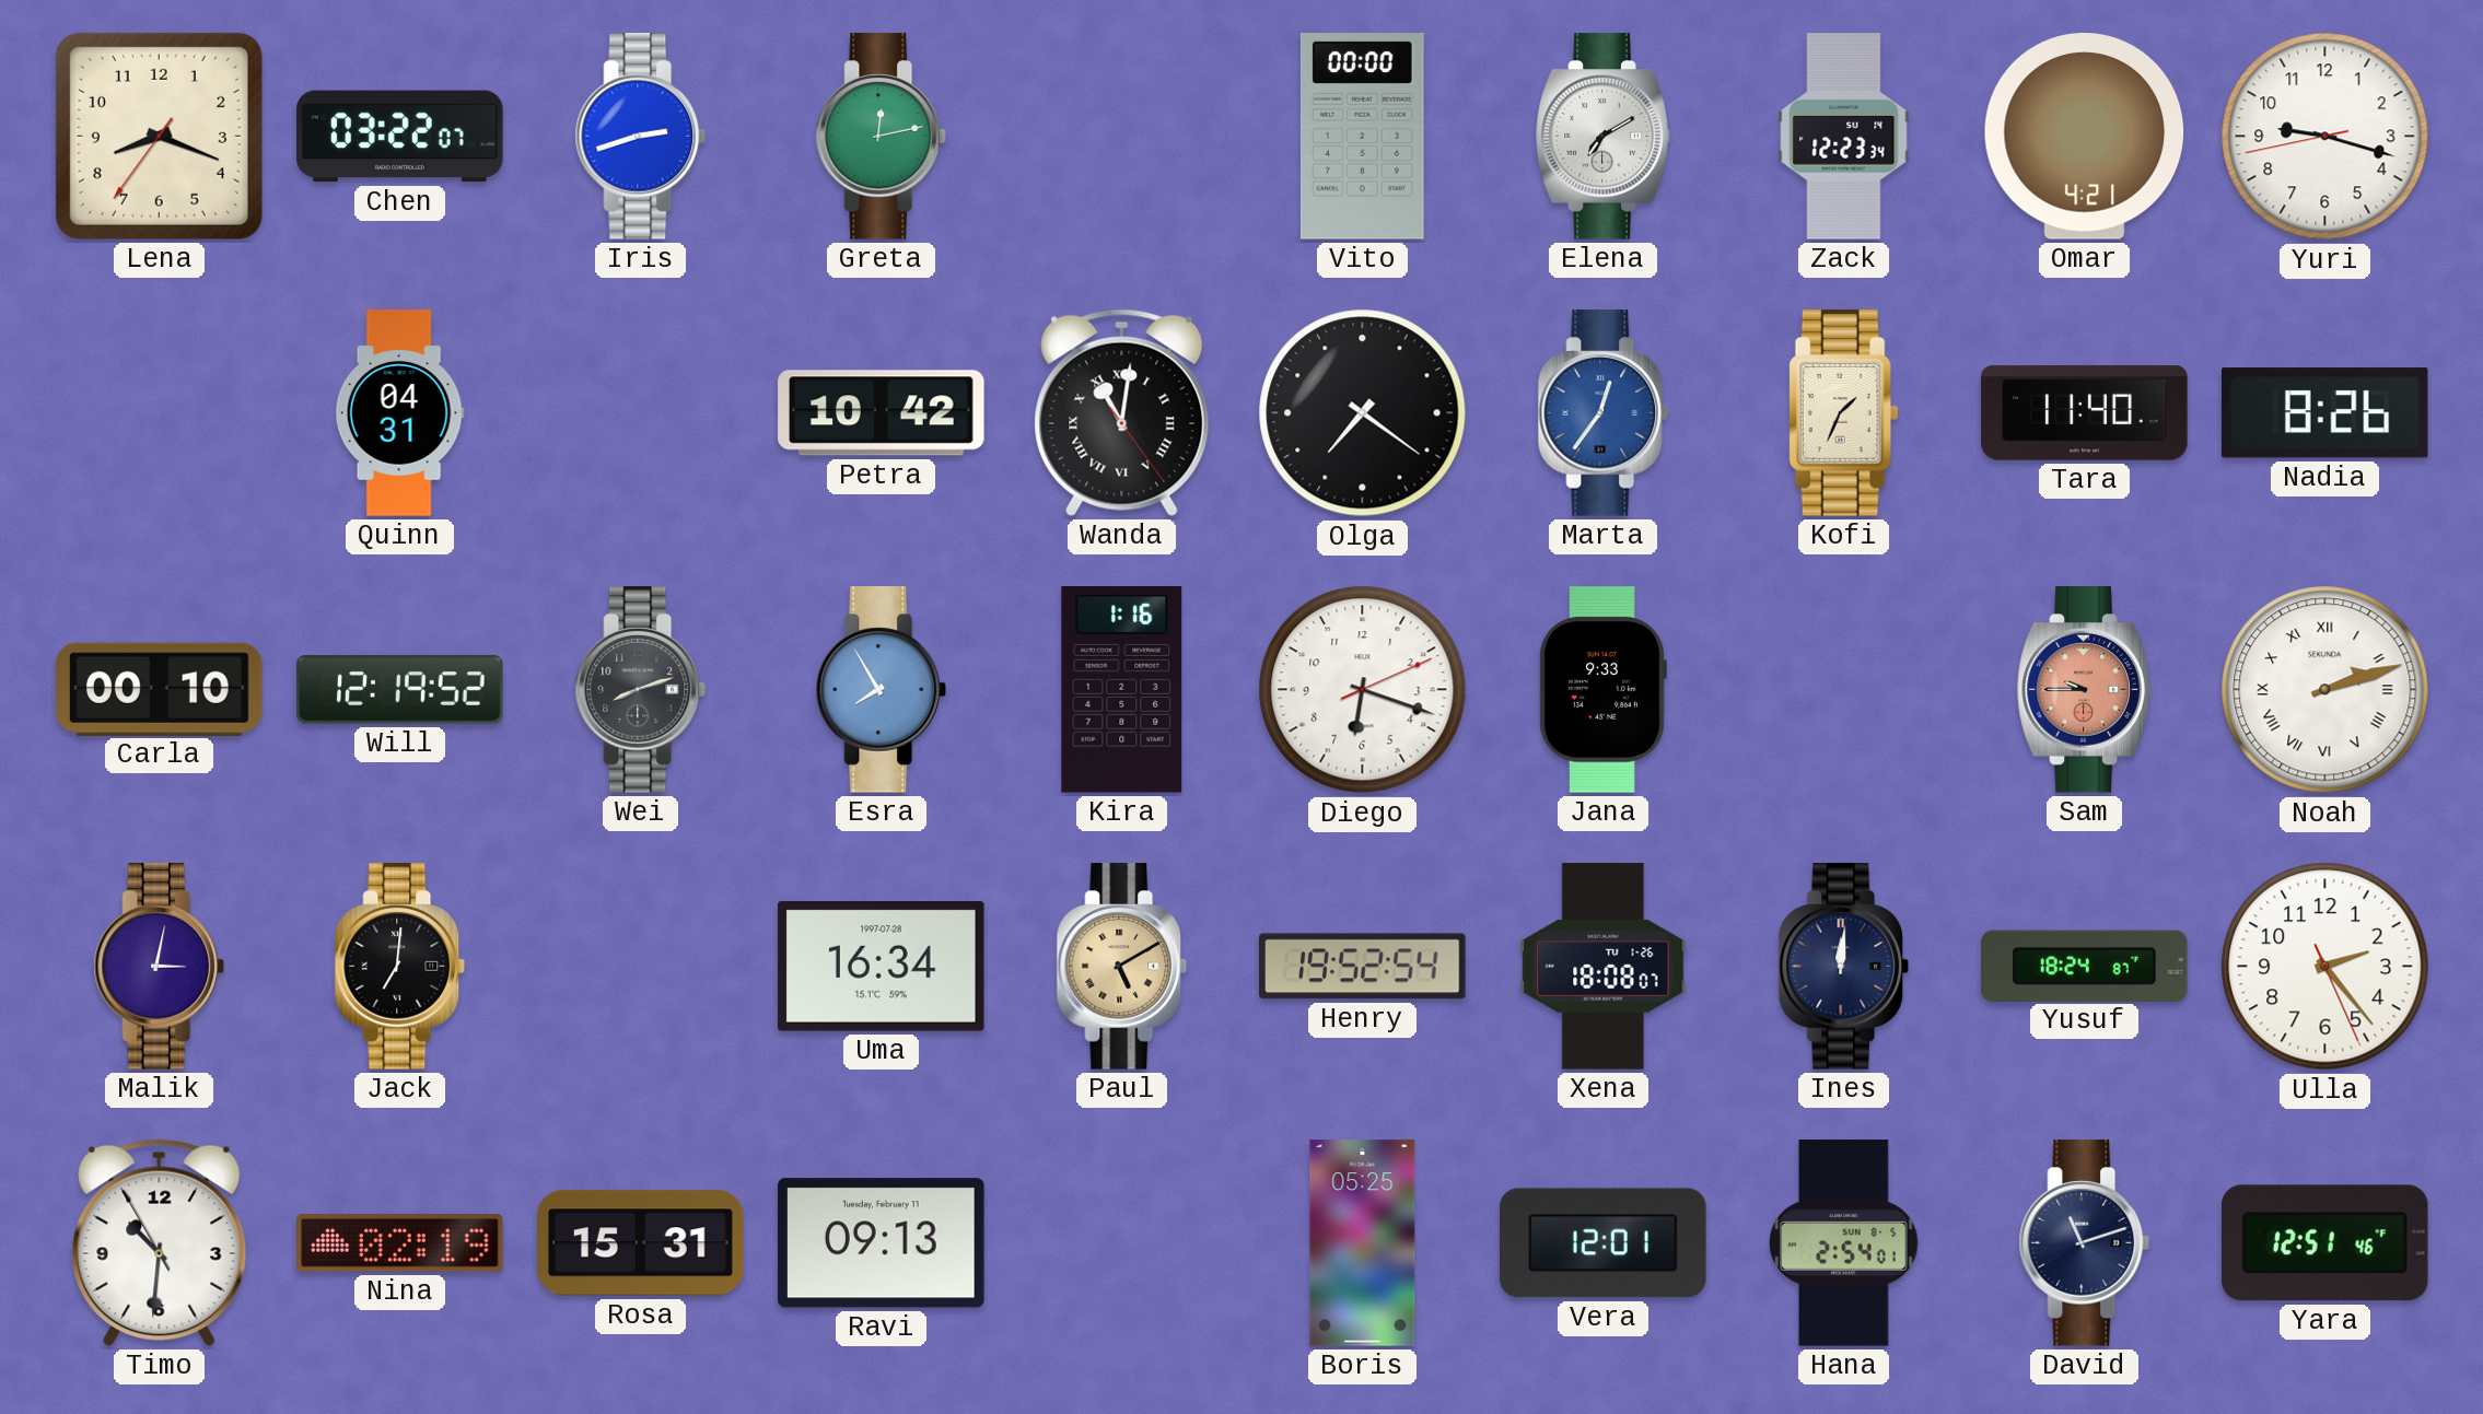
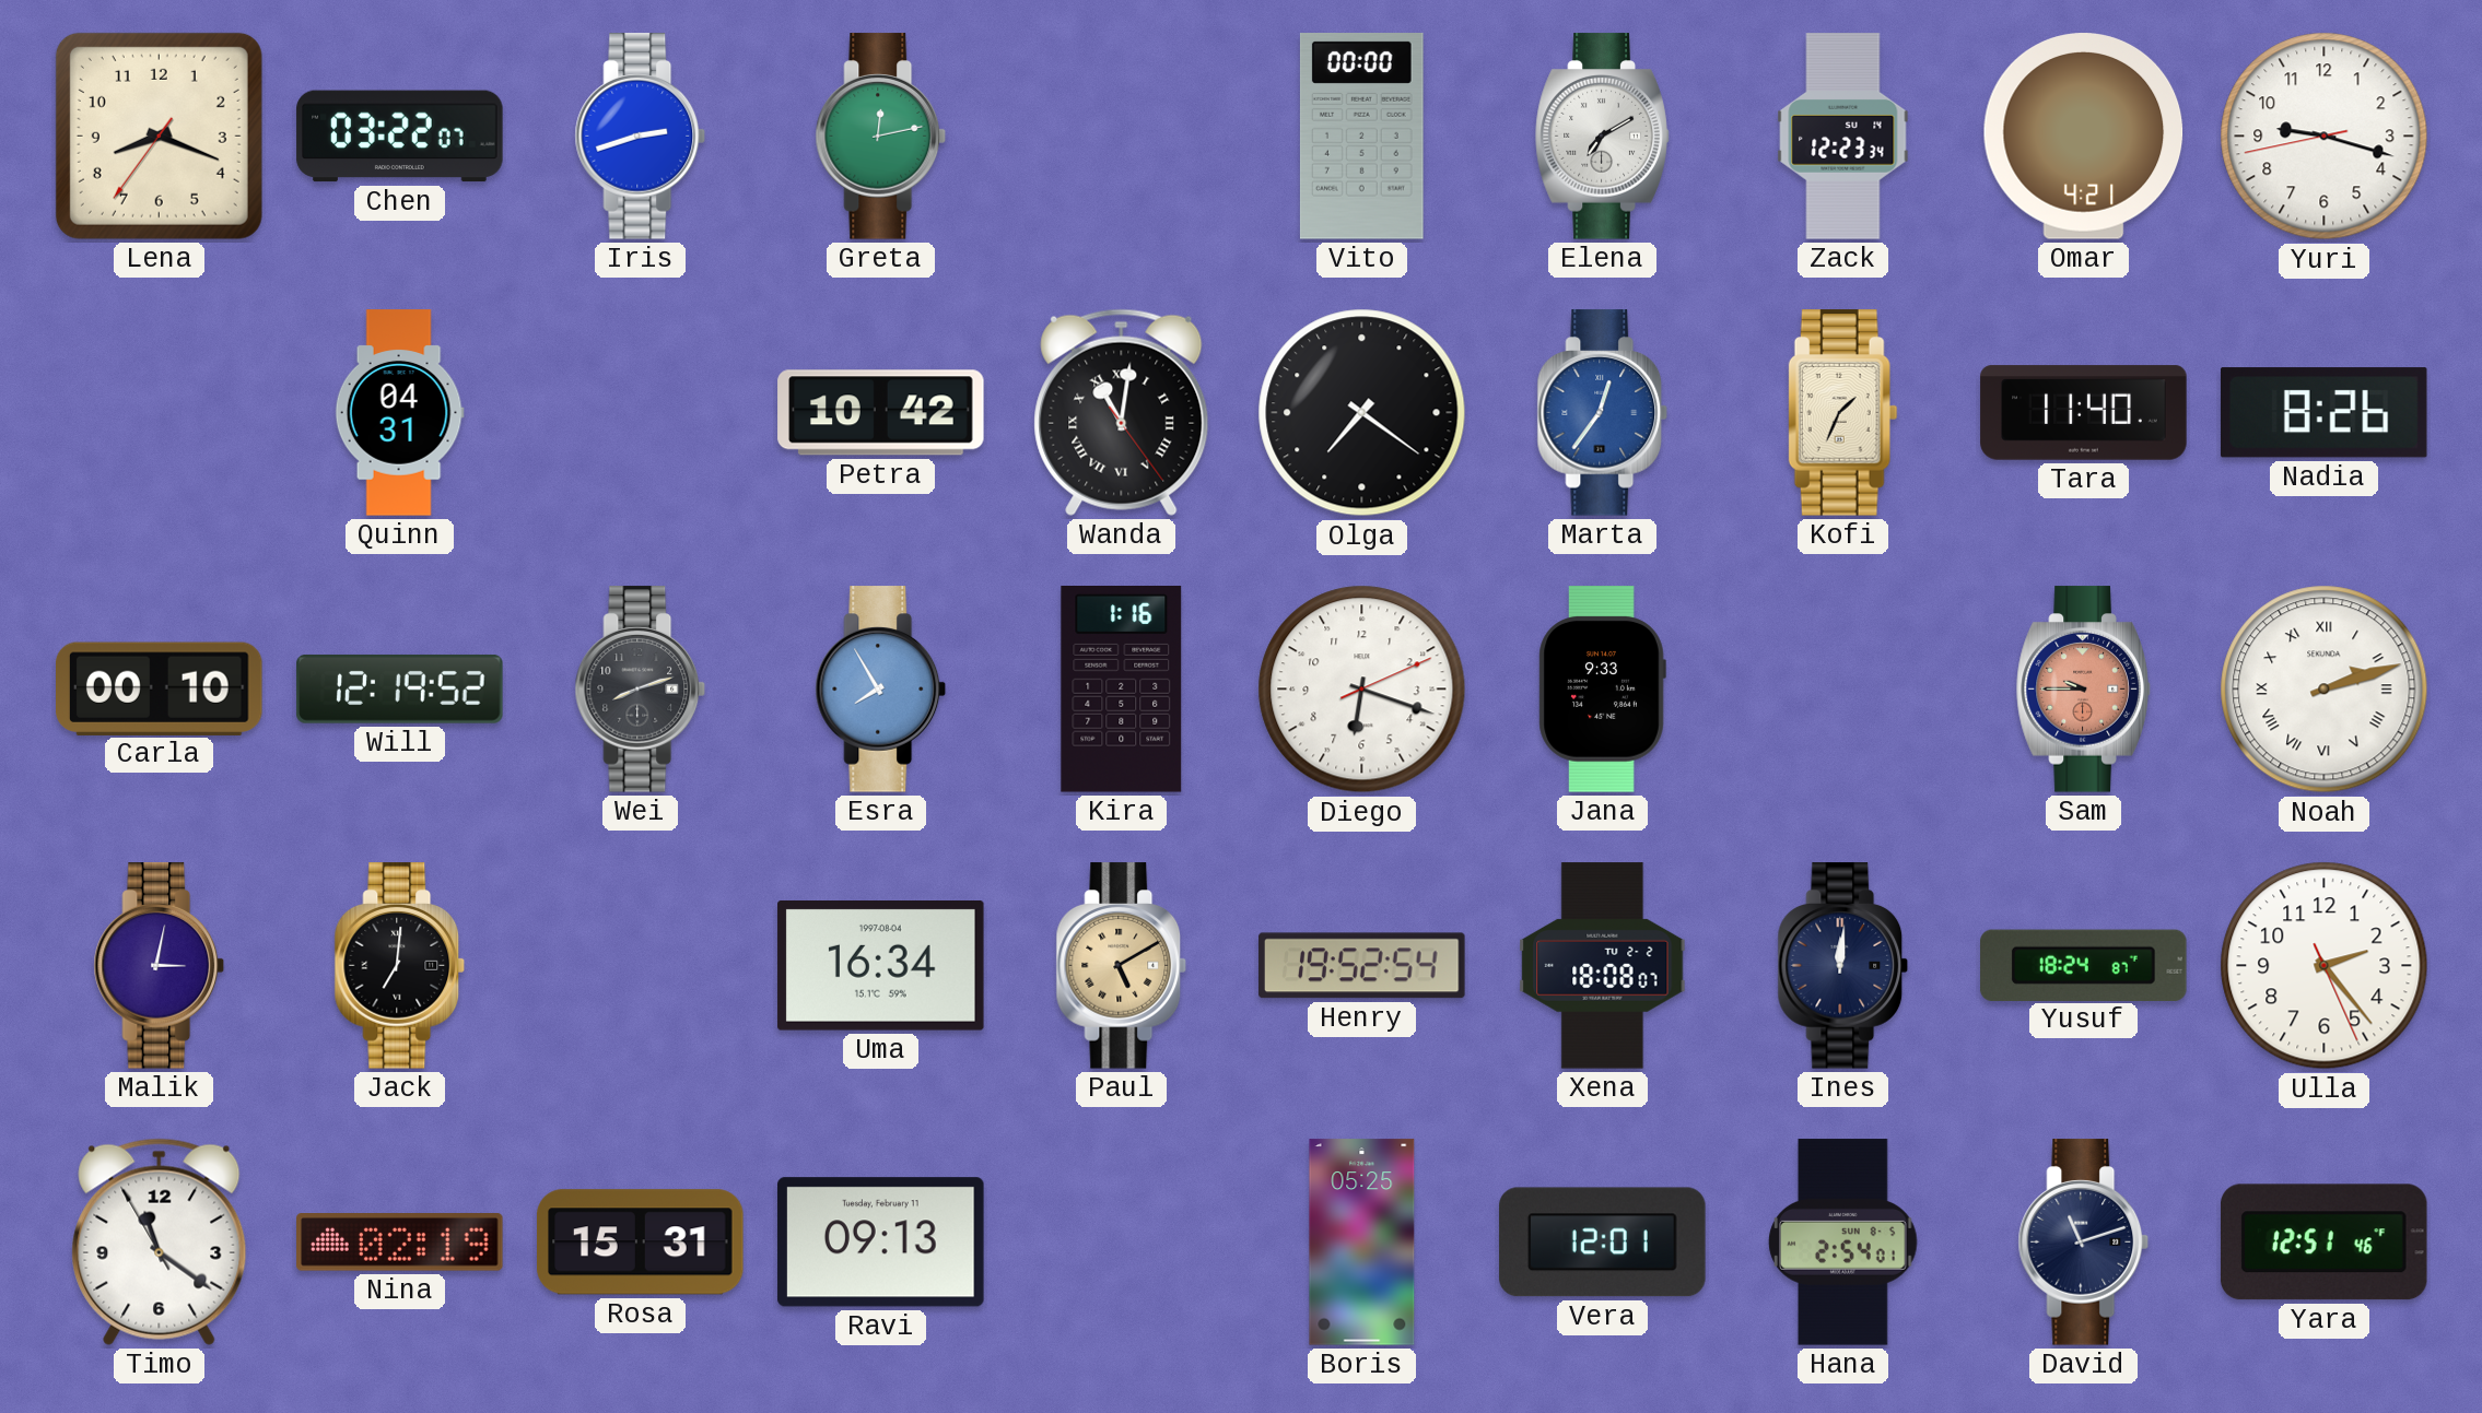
Uma date: 1997-07-28 -> 1997-08-04 (881, 966)
Xena date: TU 1-26 -> TU 2-2 (1603, 966)
Timo: 10:30 -> 11:20 (160, 1241)
